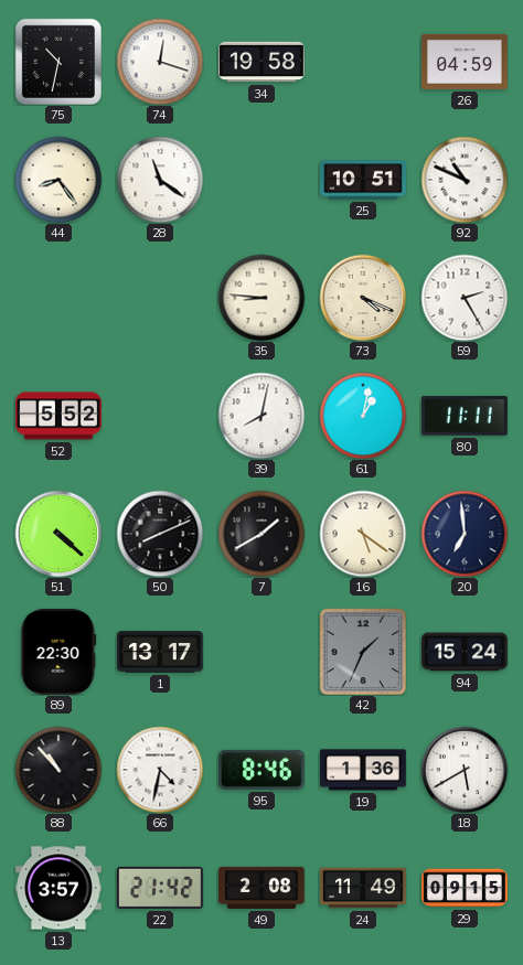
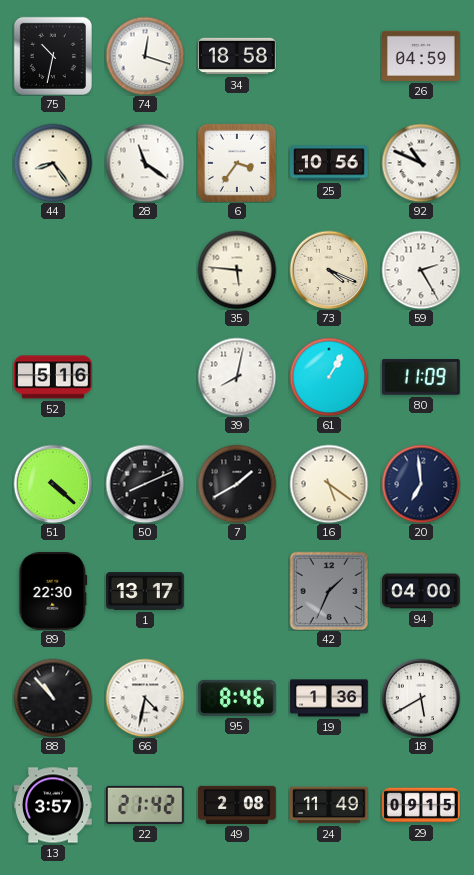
34: 19:58 -> 18:58 (238, 56)
6: none -> 3:36 (237, 163)
25: 10:51 -> 10:56 (330, 163)
35: 8:46 -> 5:46 (237, 270)
52: 5:52 -> 5:16 (54, 377)
61: 1:02 -> 1:05 (329, 377)
80: 11:11 -> 11:09 (421, 377)
94: 15:24 -> 04:00 (422, 591)
